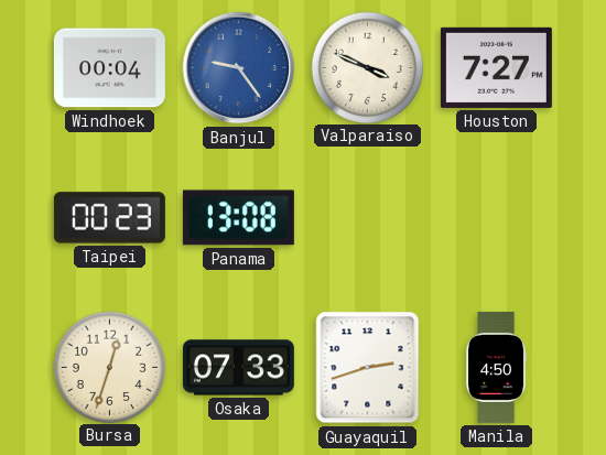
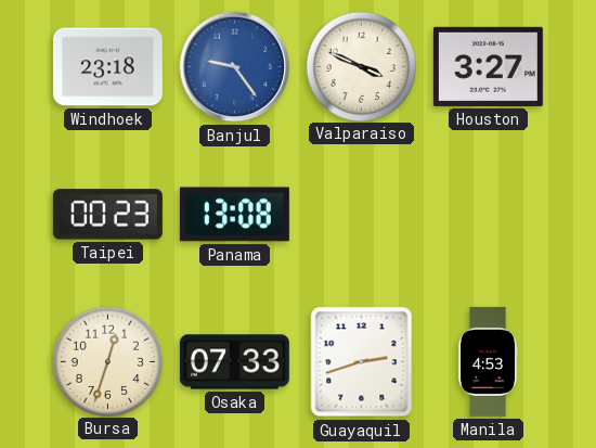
Windhoek: 00:04 -> 23:18 (107, 67)
Houston: 7:27 -> 3:27 (488, 66)
Manila: 4:50 -> 4:53 (488, 361)
